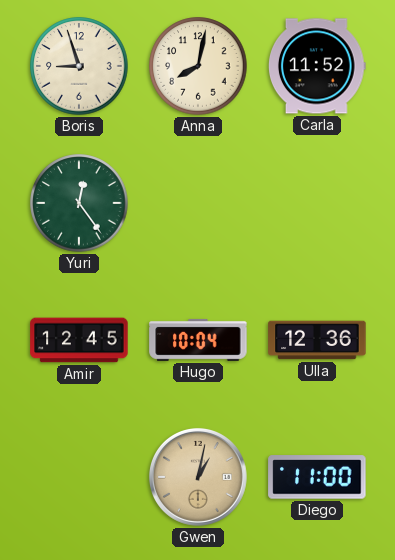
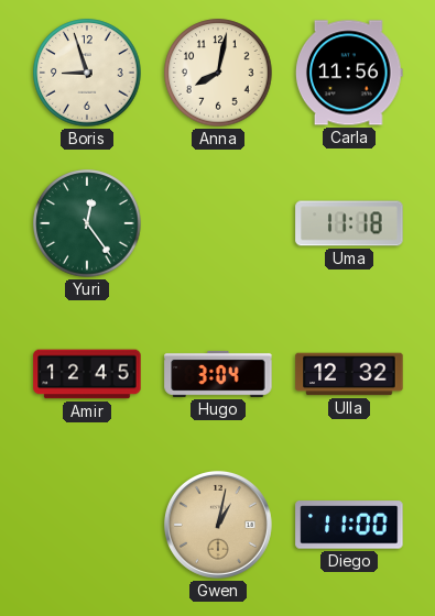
Carla: 11:52 -> 11:56 (349, 73)
Uma: none -> 11:18 (349, 223)
Hugo: 10:04 -> 3:04 (218, 374)
Ulla: 12:36 -> 12:32 (349, 374)
